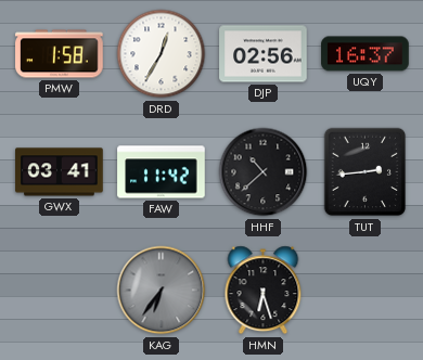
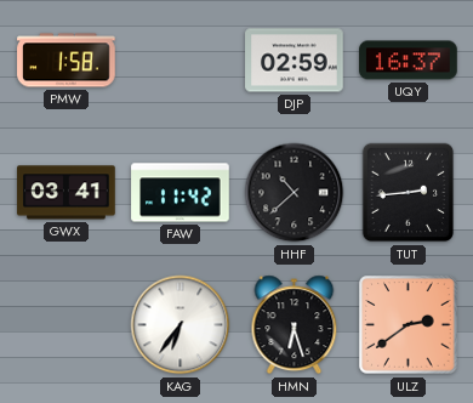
DRD: 12:35 -> none (162, 54)
DJP: 02:56 -> 02:59 (295, 61)
KAG dial: grey -> white (181, 325)
ULZ: none -> 2:39 (409, 325)
